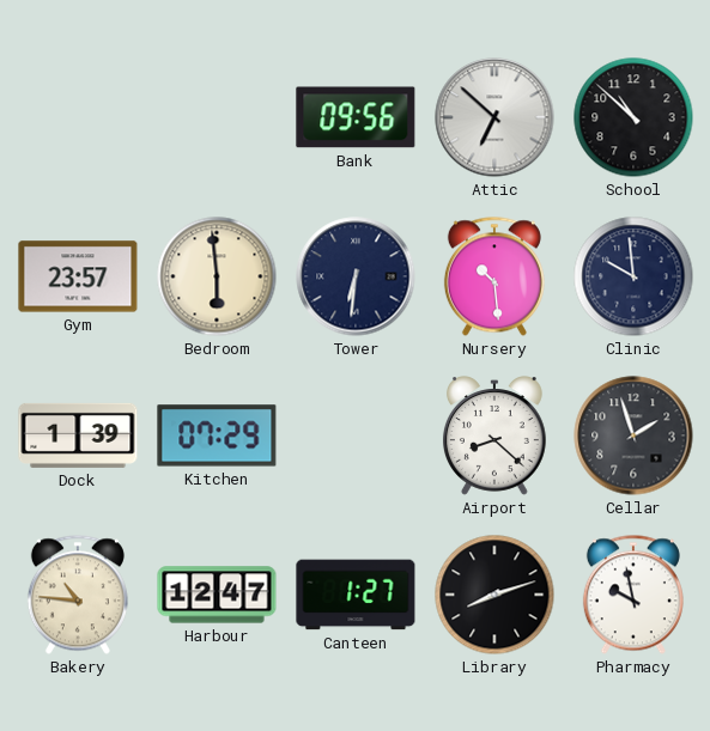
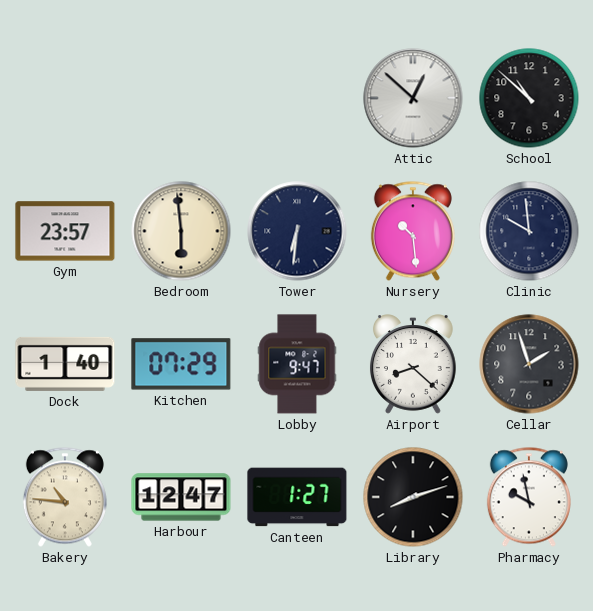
Bank: 09:56 -> none (356, 117)
Attic: 6:52 -> 12:52 (413, 98)
Dock: 1:39 -> 1:40 (65, 364)
Lobby: none -> 9:47 (297, 364)
